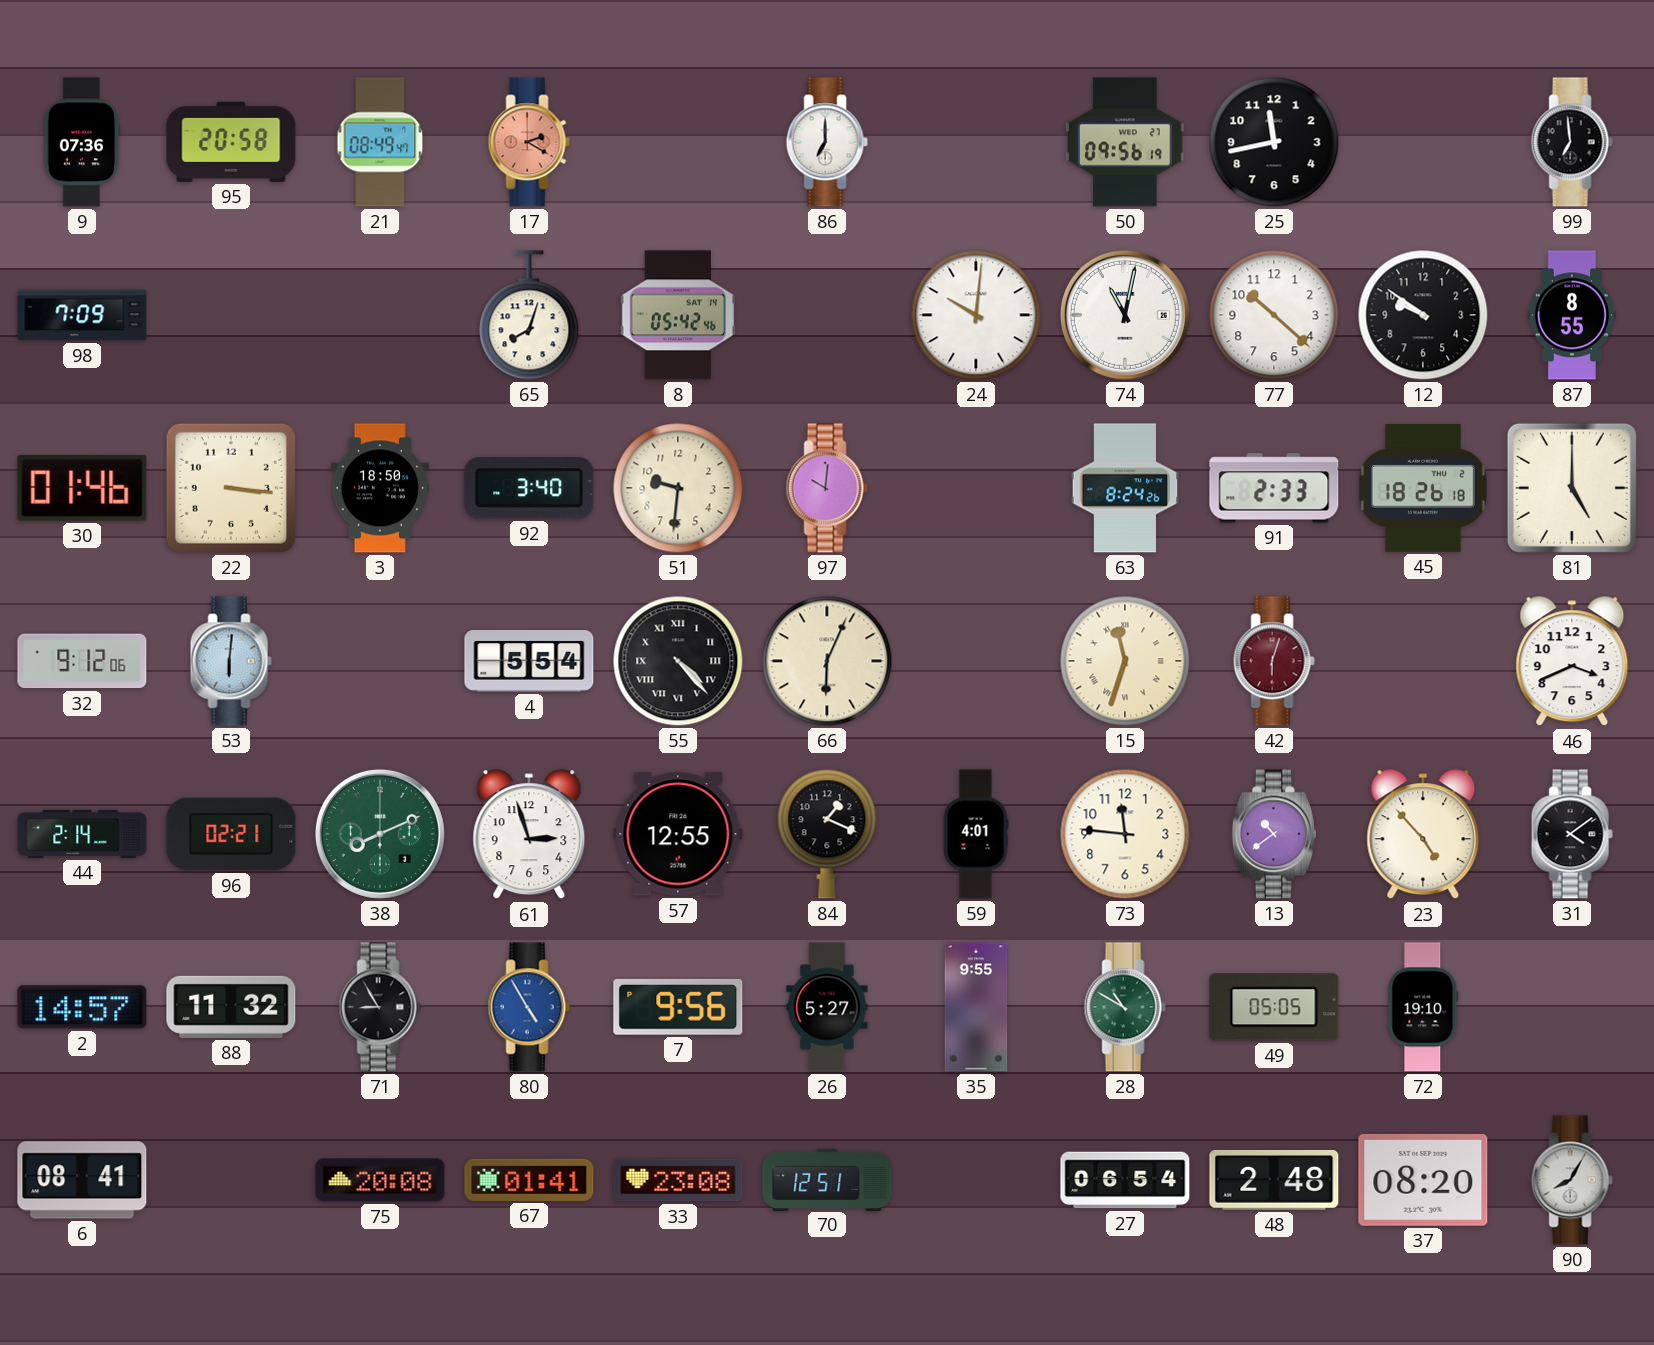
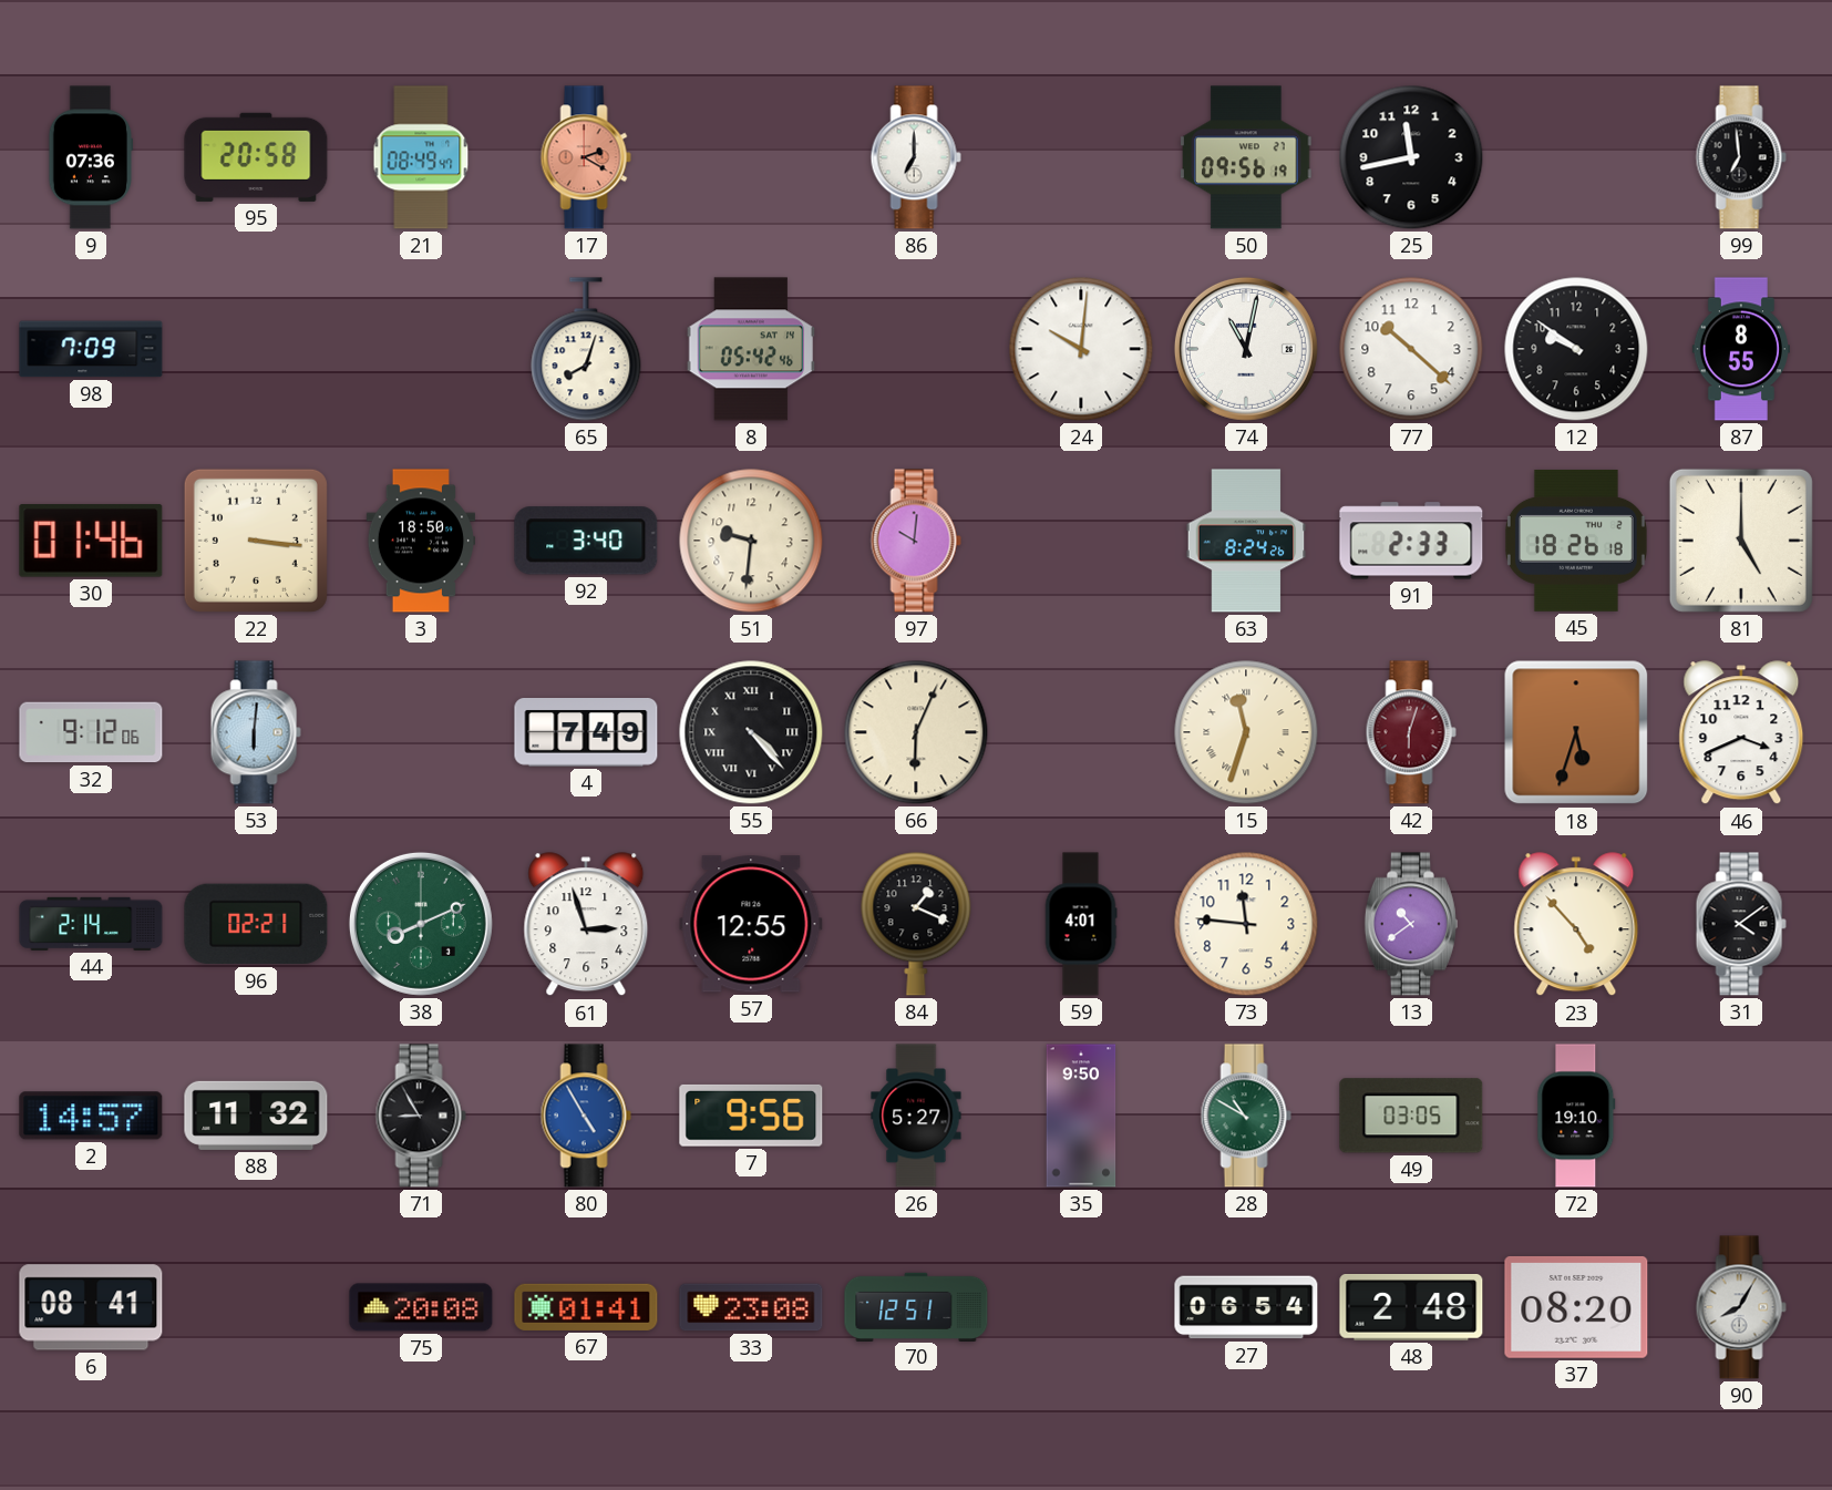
4: 5:54 -> 7:49 (586, 732)
18: none -> 5:33 (1576, 732)
35: 9:55 -> 9:50 (1081, 1116)
49: 05:05 -> 03:05 (1411, 1116)
